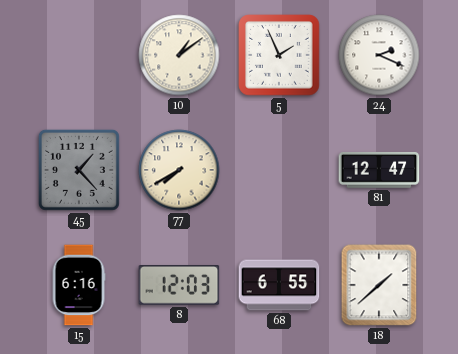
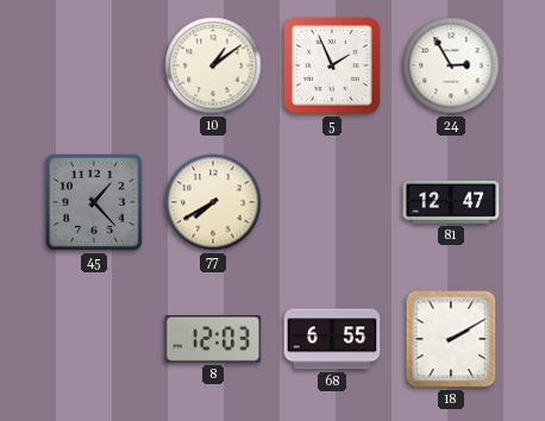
24: 2:19 -> 2:55 (451, 65)
15: 6:16 -> none (79, 285)
18: 1:38 -> 2:10 (451, 339)
